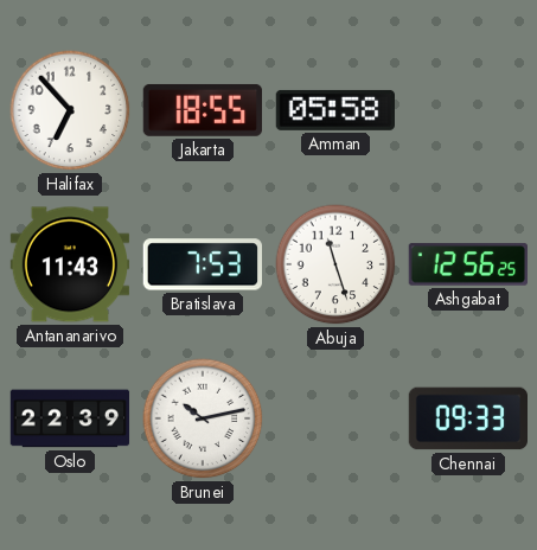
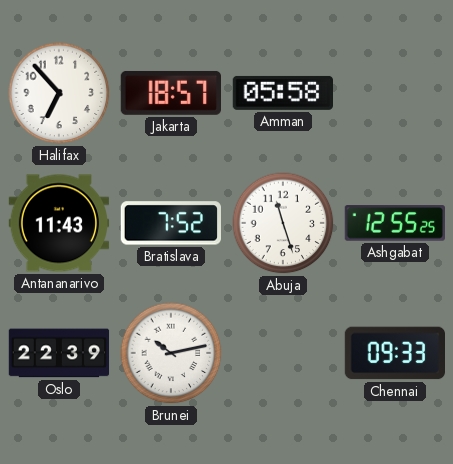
Jakarta: 18:55 -> 18:57 (170, 93)
Bratislava: 7:53 -> 7:52 (170, 223)
Ashgabat: 12:56 -> 12:55 (394, 223)
